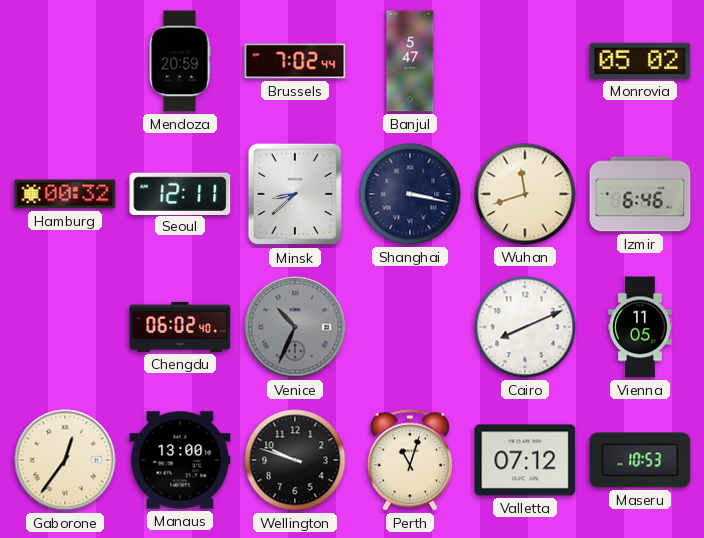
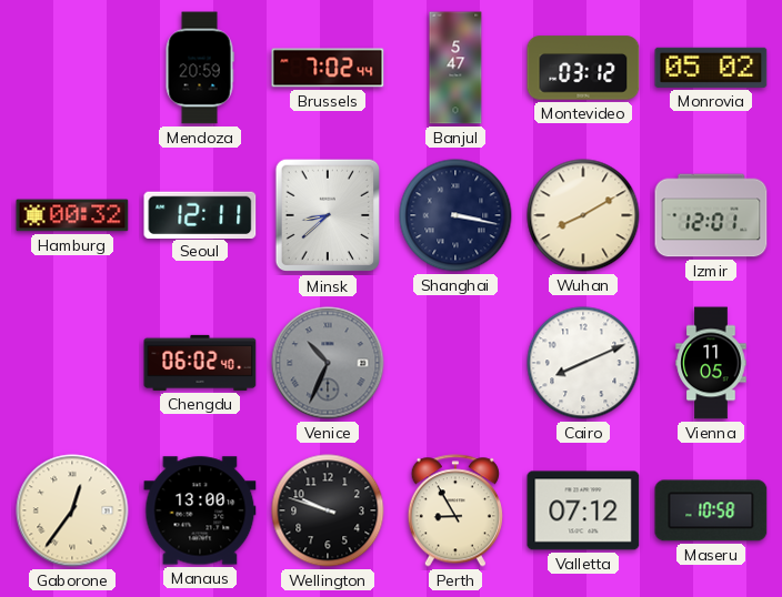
Montevideo: none -> 03:12 (583, 68)
Wuhan: 11:42 -> 8:10 (583, 215)
Izmir: 6:46 -> 12:01 (711, 215)
Perth: 11:03 -> 8:55 (455, 510)
Maseru: 10:53 -> 10:58 (711, 510)
